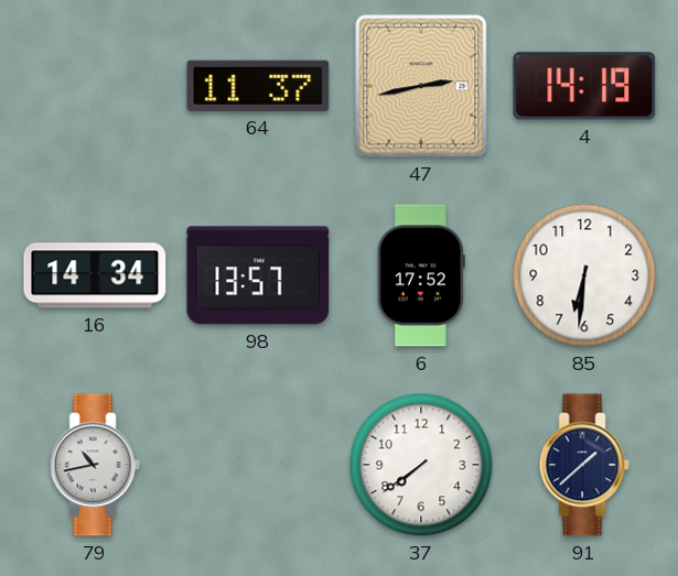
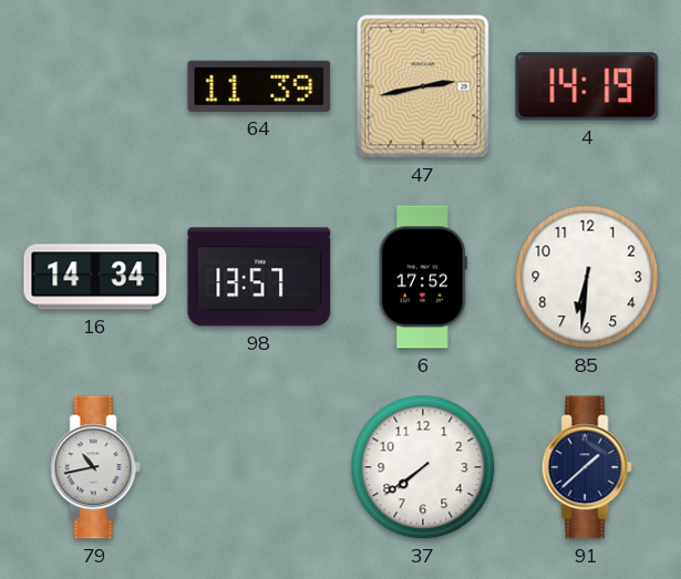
64: 11:37 -> 11:39 (259, 86)
